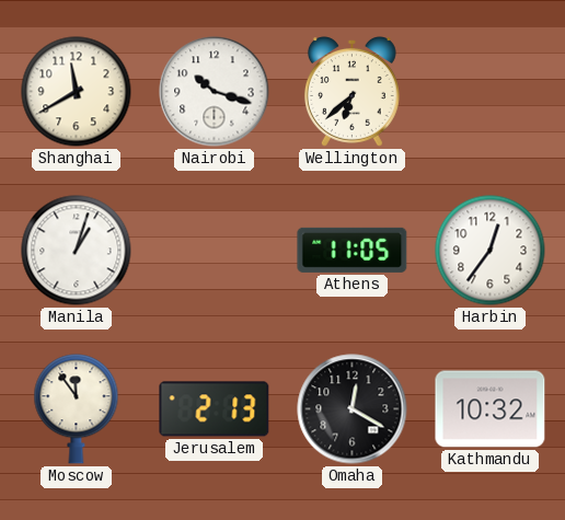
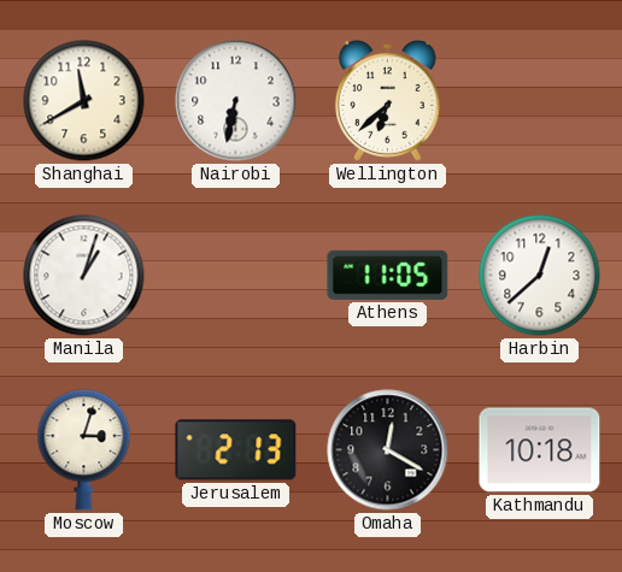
Nairobi: 10:18 -> 6:32 (236, 101)
Harbin: 12:36 -> 12:38 (540, 276)
Moscow: 11:54 -> 3:03 (84, 450)
Kathmandu: 10:32 -> 10:18 (540, 450)
